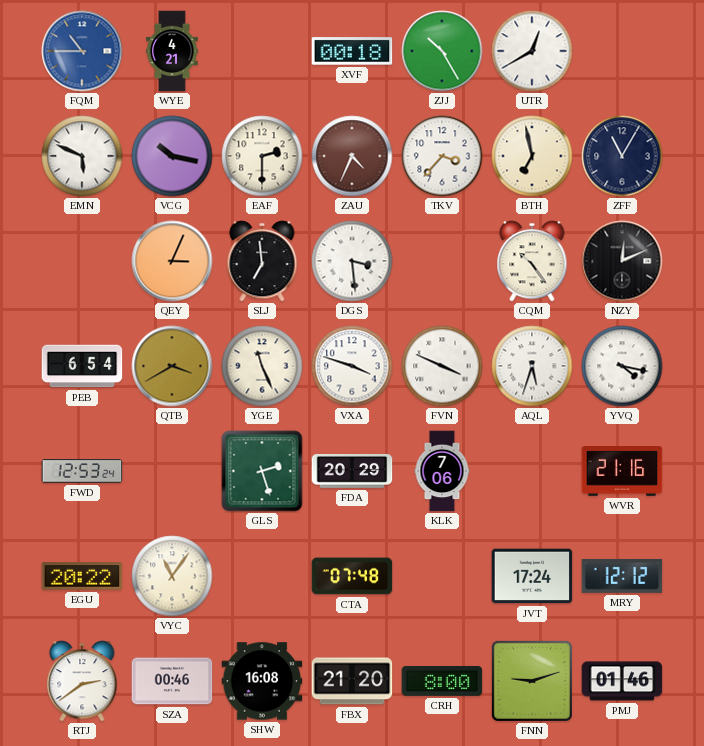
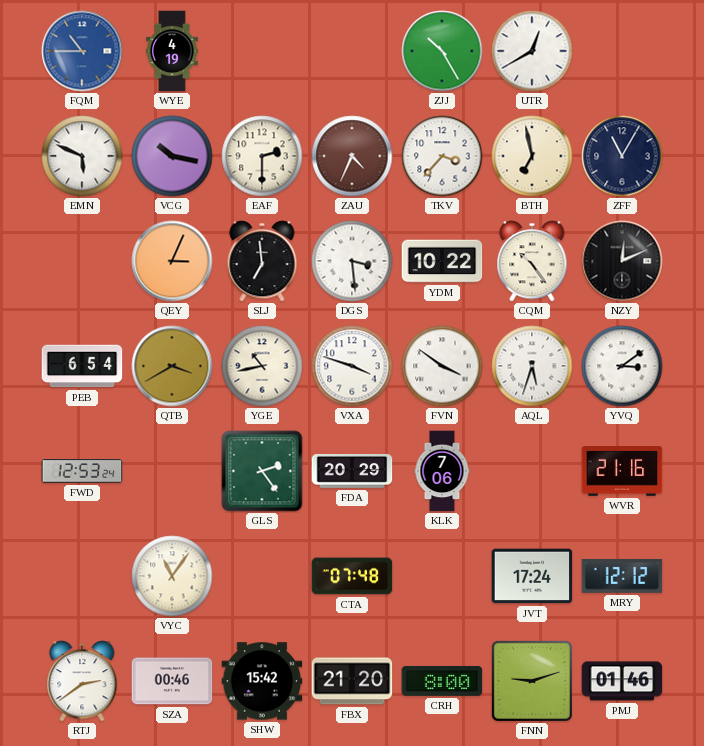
WYE: 4:21 -> 4:19 (173, 51)
XVF: 00:18 -> none (352, 51)
YDM: none -> 10:22 (442, 261)
YGE: 11:26 -> 10:43 (262, 366)
FVN: 3:49 -> 3:51 (442, 366)
YVQ: 4:17 -> 3:09 (622, 366)
GLS: 2:27 -> 2:24 (262, 471)
EGU: 20:22 -> none (82, 576)
SHW: 16:08 -> 15:42 (262, 681)
